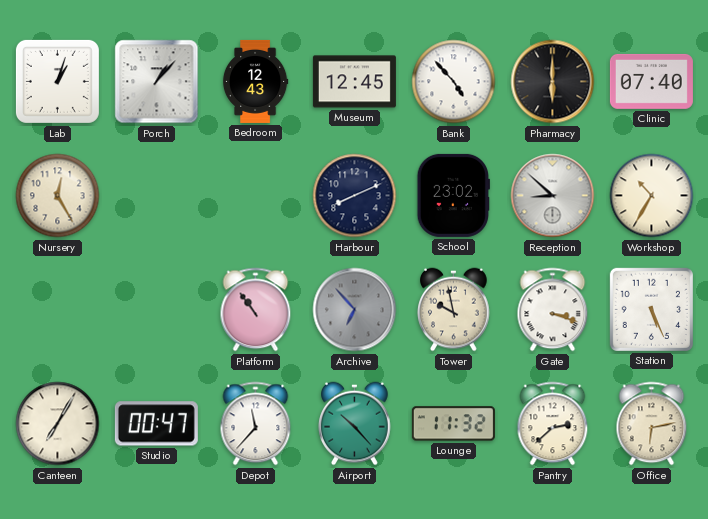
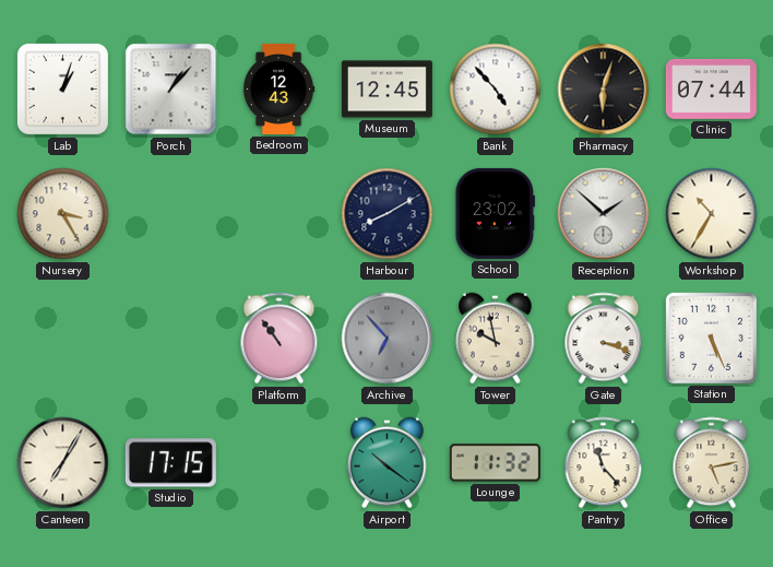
Pharmacy: 6:00 -> 6:03 (604, 90)
Clinic: 07:40 -> 07:44 (711, 88)
Nursery: 12:25 -> 3:25 (63, 214)
Harbour: 8:11 -> 8:10 (388, 214)
Reception: 8:52 -> 1:52 (604, 214)
Studio: 00:47 -> 17:15 (170, 463)
Depot: 11:37 -> none (256, 424)
Airport: 10:23 -> 10:21 (388, 463)
Pantry: 2:38 -> 11:23 (604, 463)
Office: 6:13 -> 5:13 (712, 463)
